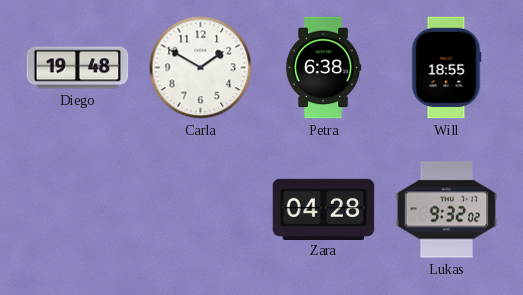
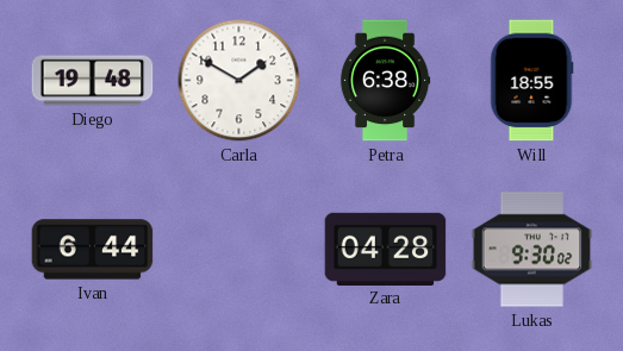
Ivan: none -> 6:44 (93, 250)
Lukas: 9:32 -> 9:30 (532, 250)
